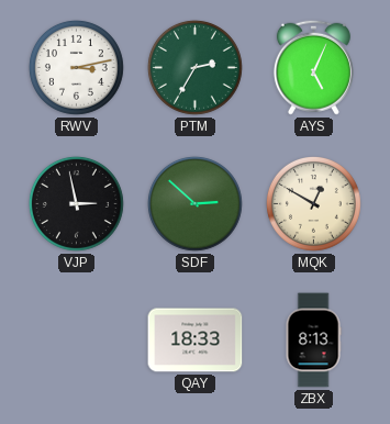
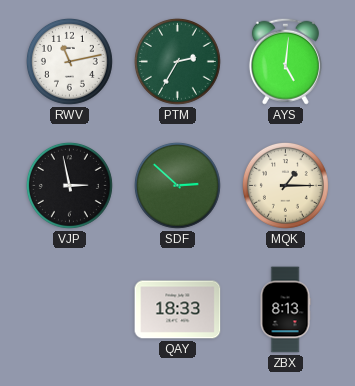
RWV: 3:13 -> 11:13 (69, 61)
AYS: 5:04 -> 5:01 (285, 61)
MQK: 12:50 -> 1:15 (285, 185)
